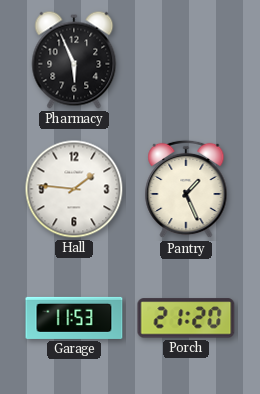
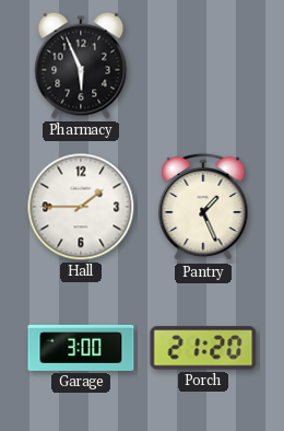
Hall: 1:46 -> 1:45 (81, 207)
Garage: 11:53 -> 3:00 (81, 348)
